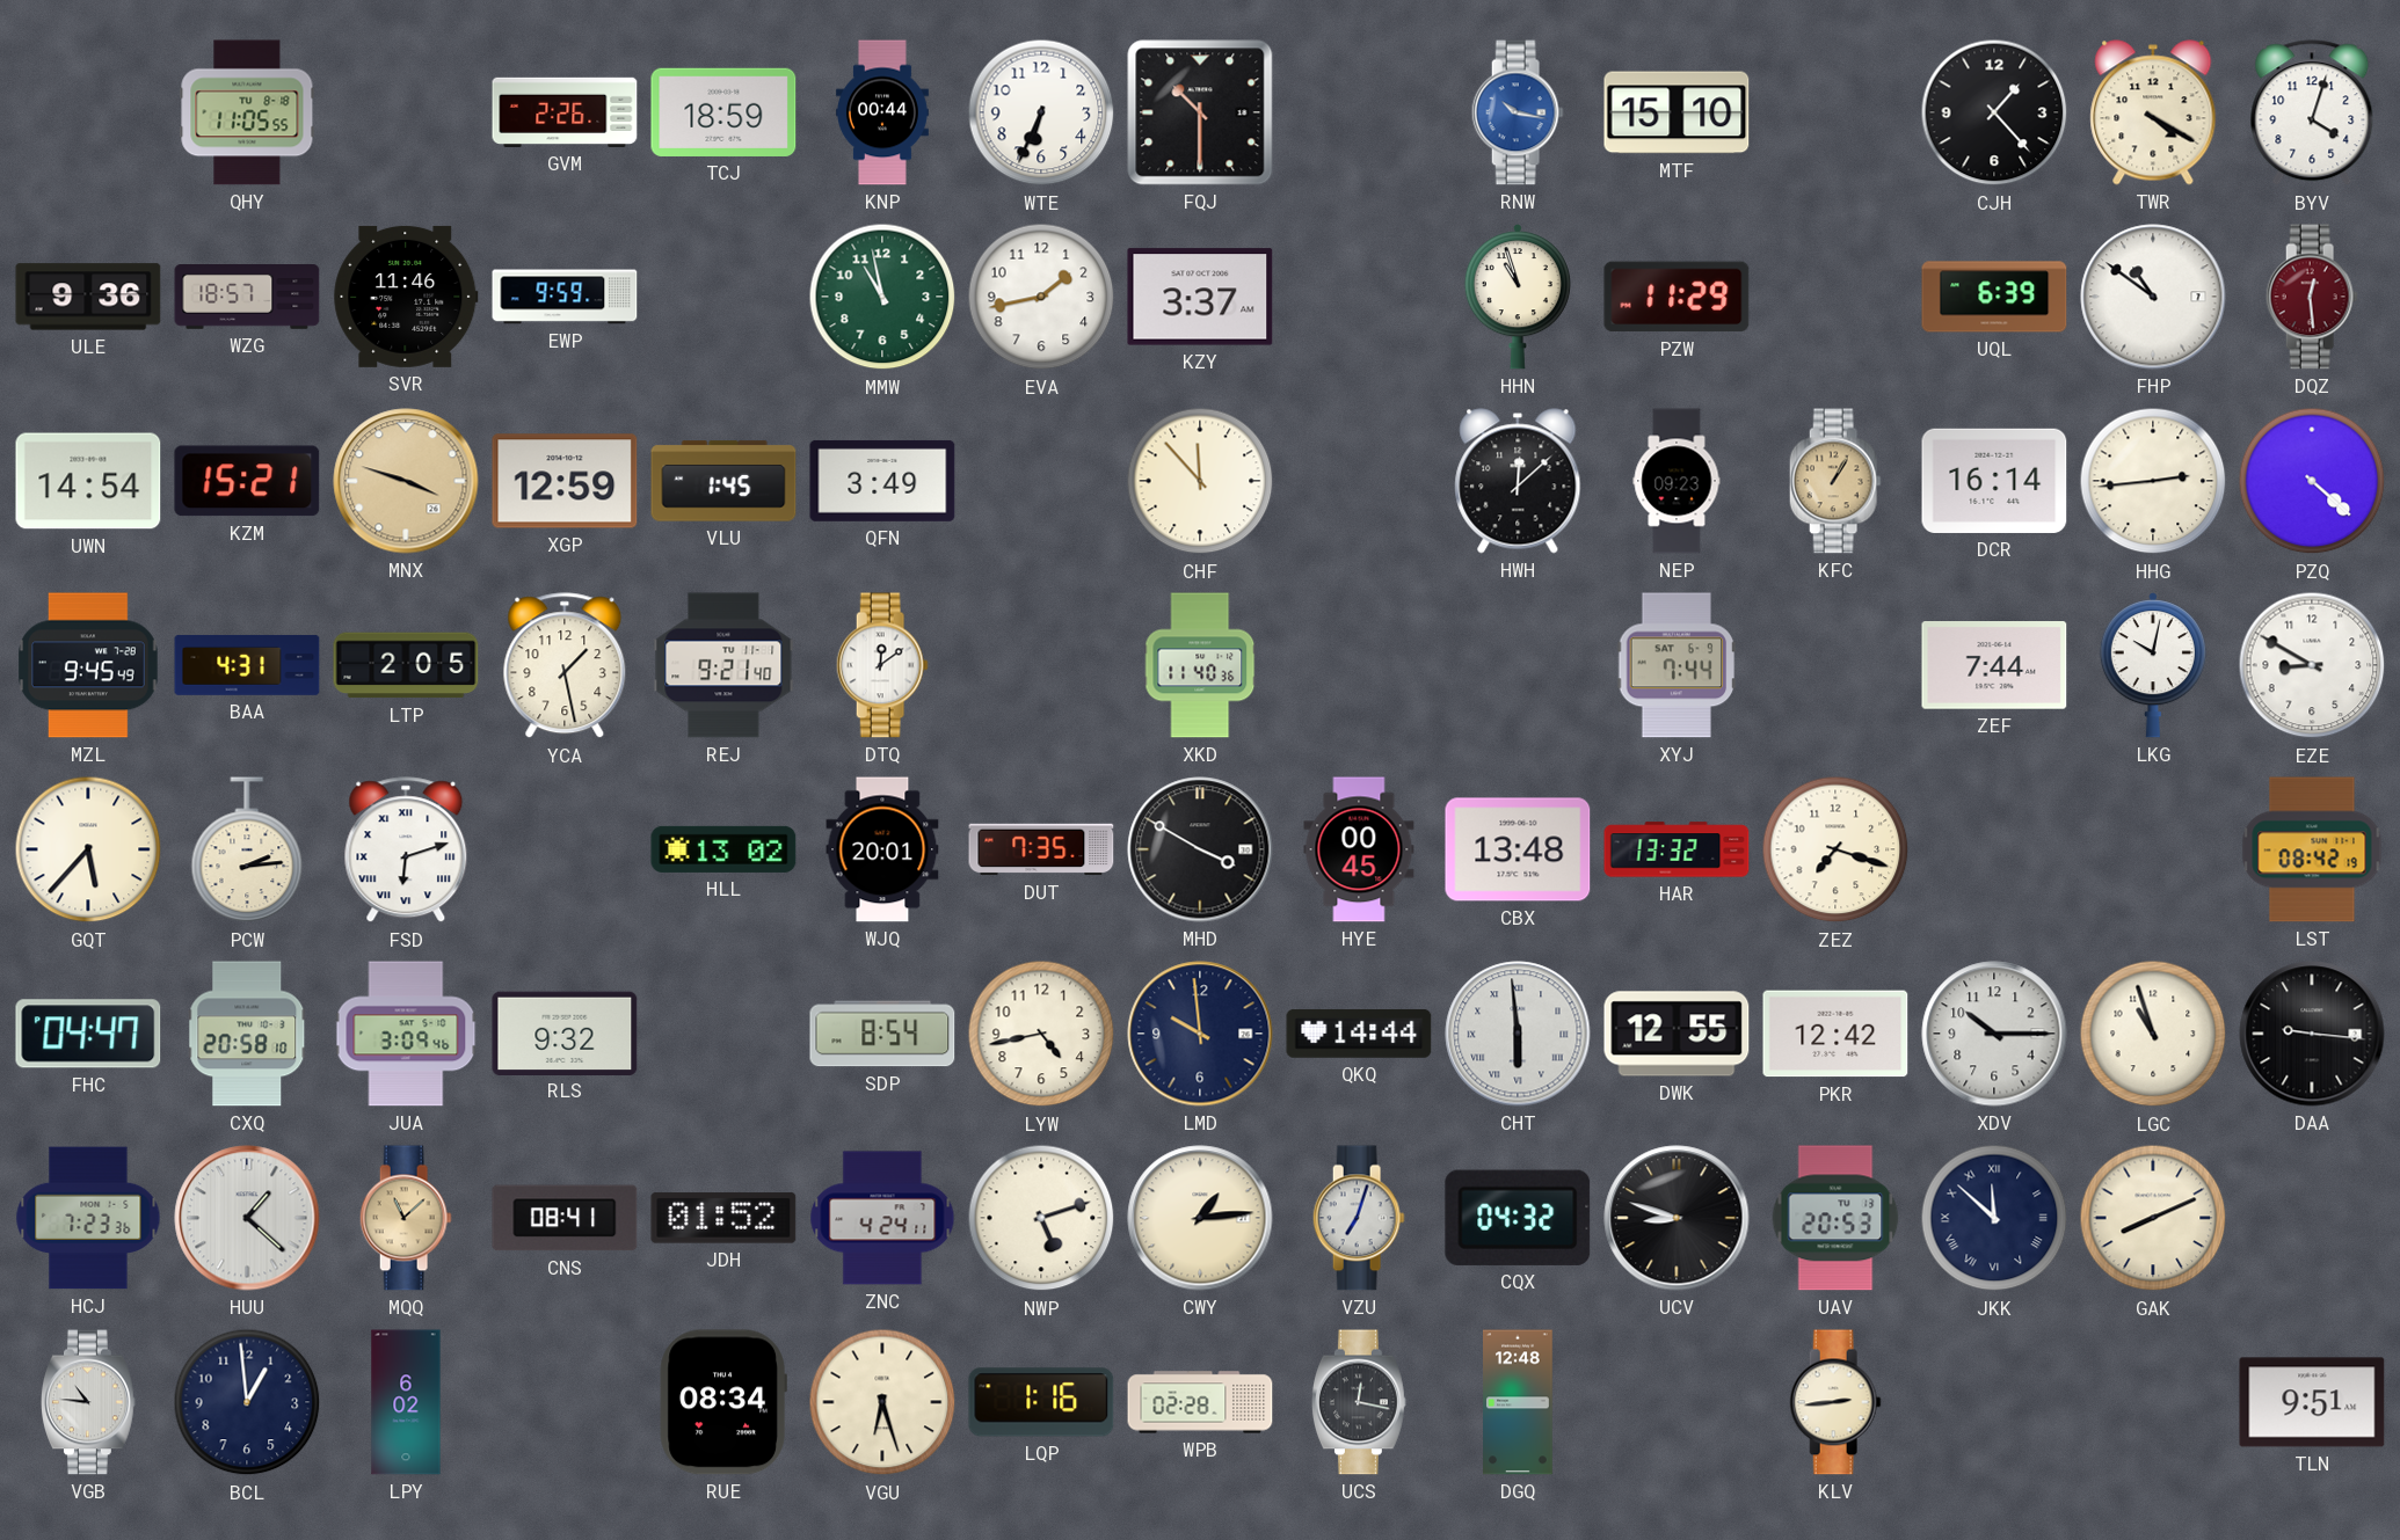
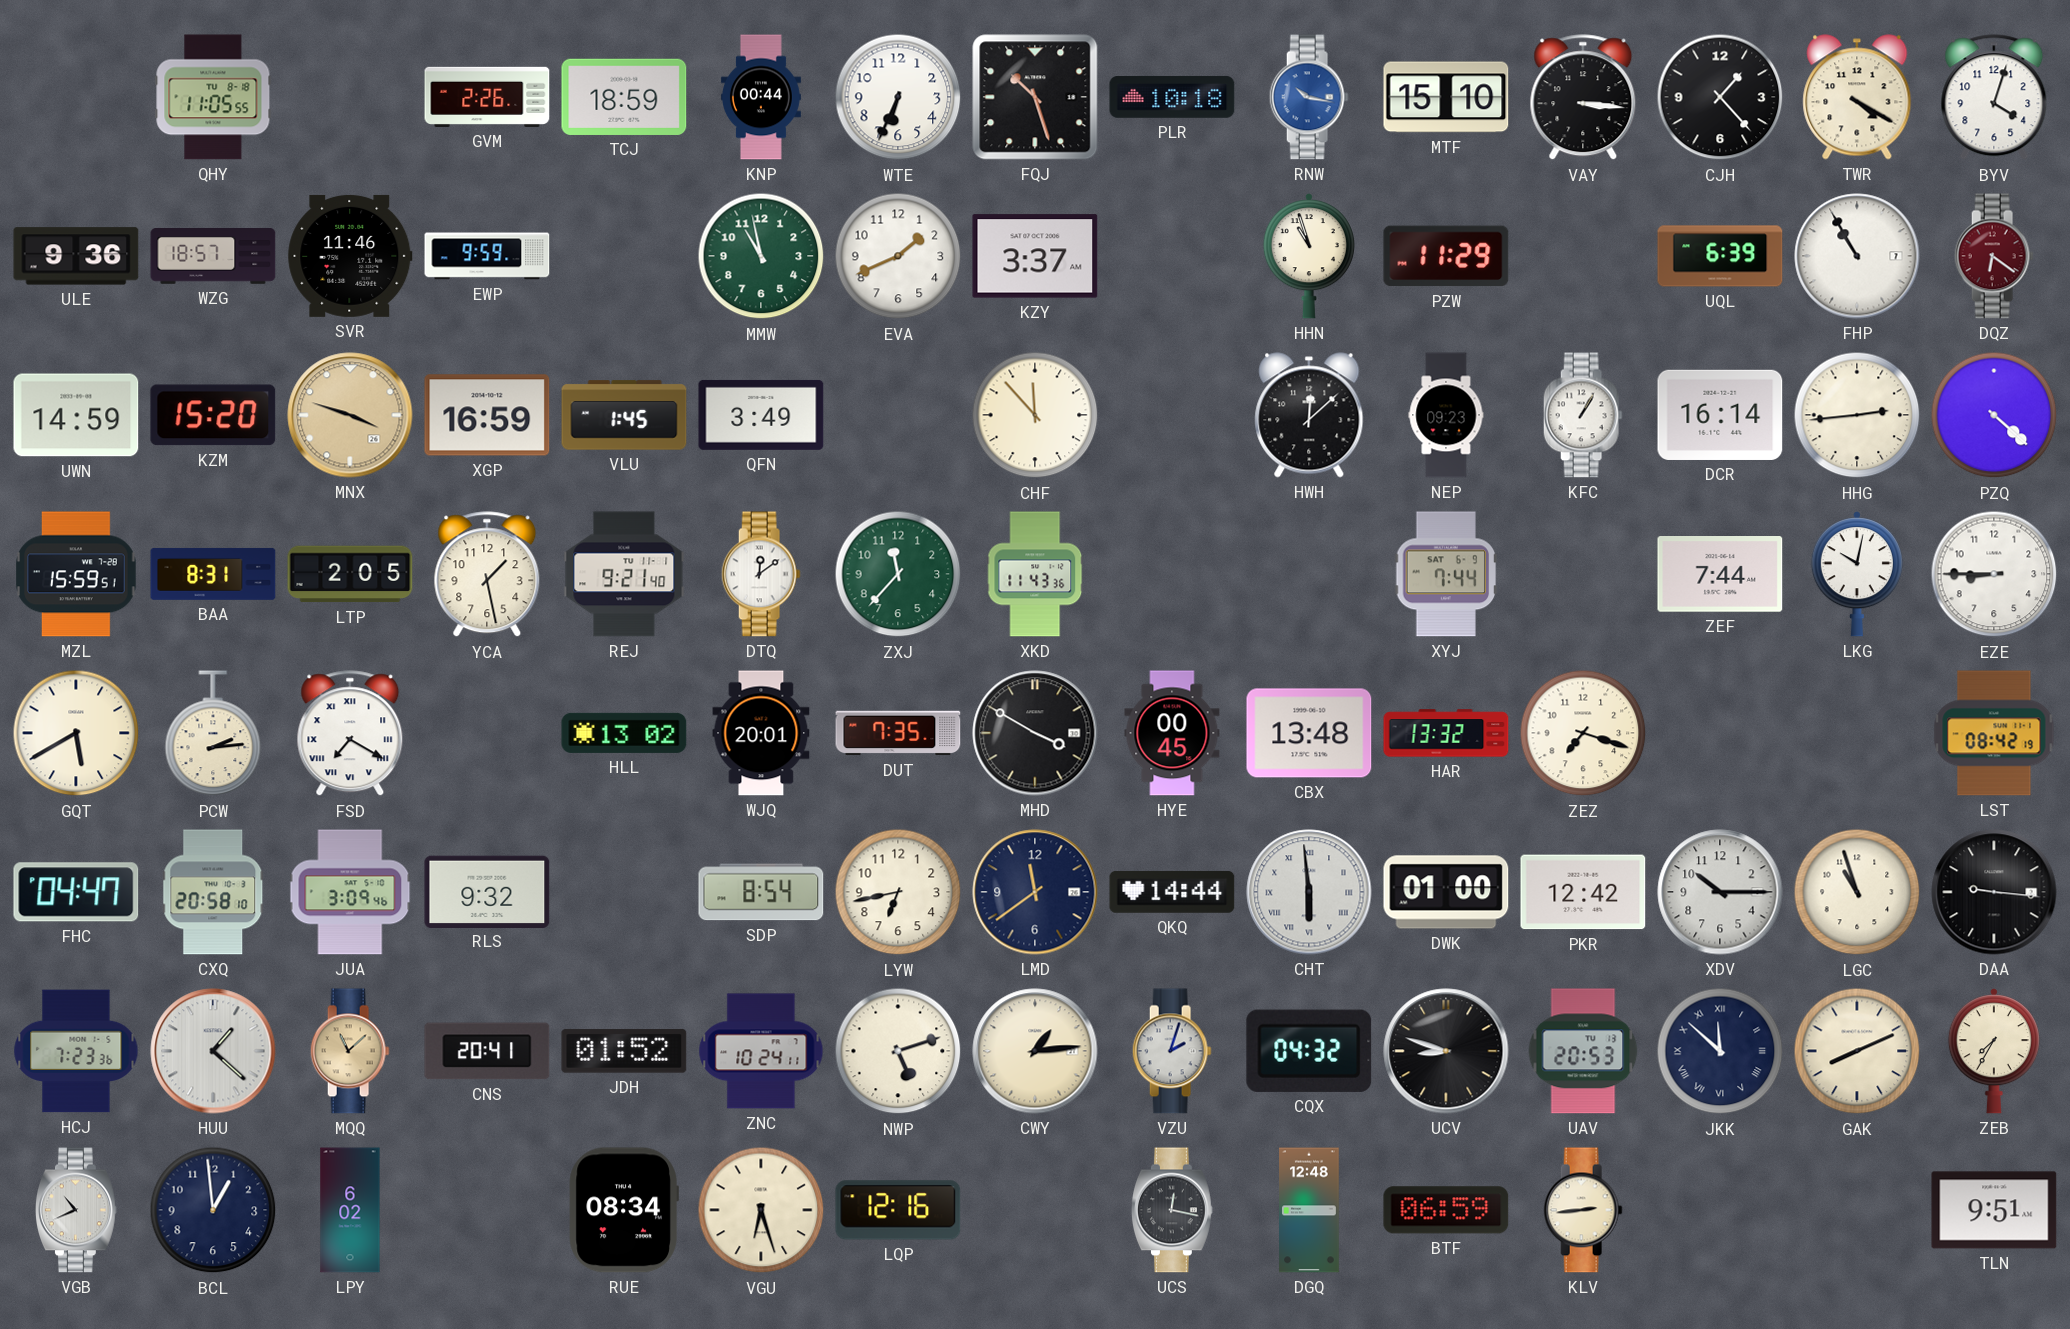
FQJ: 10:30 -> 10:27 (1035, 97)
PLR: none -> 10:18 (1172, 97)
VAY: none -> 3:16 (1583, 98)
EVA: 1:43 -> 1:41 (898, 256)
FHP: 10:51 -> 10:55 (1857, 256)
DQZ: 12:29 -> 6:21 (1994, 256)
UWN: 14:54 -> 14:59 (76, 415)
KZM: 15:21 -> 15:20 (213, 415)
XGP: 12:59 -> 16:59 (487, 415)
KFC dial: champagne -> white (1583, 415)
MZL: 9:45 -> 15:59 (76, 574)
BAA: 4:31 -> 8:31 (213, 574)
ZXJ: none -> 11:37 (898, 574)
XKD: 11:40 -> 11:43 (1035, 574)
EZE: 8:50 -> 8:45 (1994, 574)
GQT: 5:37 -> 5:40 (76, 733)
FSD: 6:12 -> 7:20 (350, 734)
LYW: 4:43 -> 6:43 (898, 892)
LMD: 9:59 -> 11:39 (1035, 892)
DWK: 12:55 -> 01:00 (1446, 892)
CNS: 08:41 -> 20:41 (487, 1051)
ZNC: 4:24 -> 10:24 (761, 1051)
VZU: 7:03 -> 2:03 (1172, 1051)
ZEB: none -> 7:35 (1994, 1051)
VGB: 10:46 -> 10:41 (76, 1210)
LQP: 1:16 -> 12:16 (898, 1210)
WPB: 02:28 -> none (1200, 1402)
BTF: none -> 06:59 (1446, 1210)
